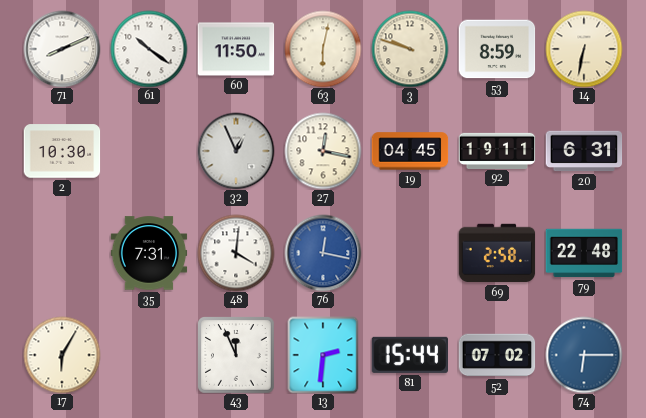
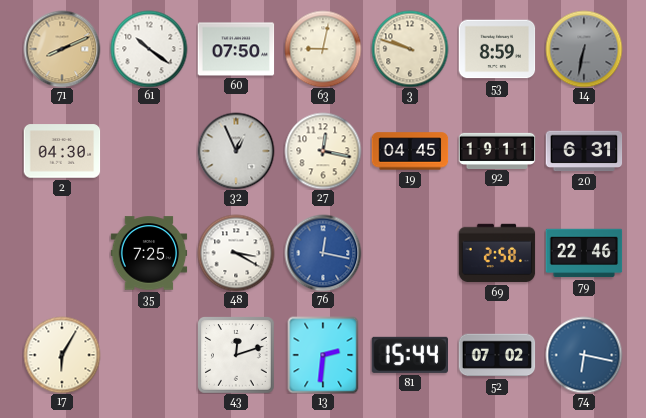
71 dial: white -> champagne (62, 49)
60: 11:50 -> 07:50 (236, 49)
63: 6:02 -> 9:02 (323, 49)
14 dial: cream -> grey (584, 49)
2: 10:30 -> 04:30 (62, 151)
35: 7:31 -> 7:25 (149, 253)
48: 4:01 -> 3:20 (236, 253)
79: 22:48 -> 22:46 (584, 253)
43: 11:56 -> 12:12 (236, 355)
74: 6:15 -> 6:17 (584, 355)
